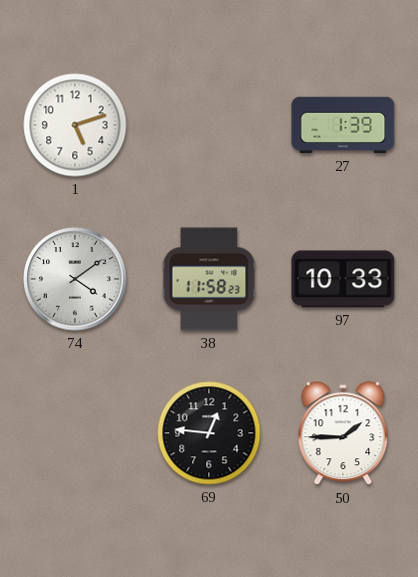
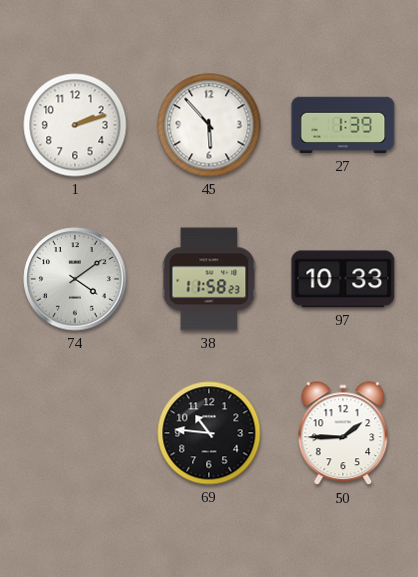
1: 5:12 -> 2:12 (75, 125)
45: none -> 5:53 (209, 125)
69: 12:46 -> 10:46 (209, 433)
